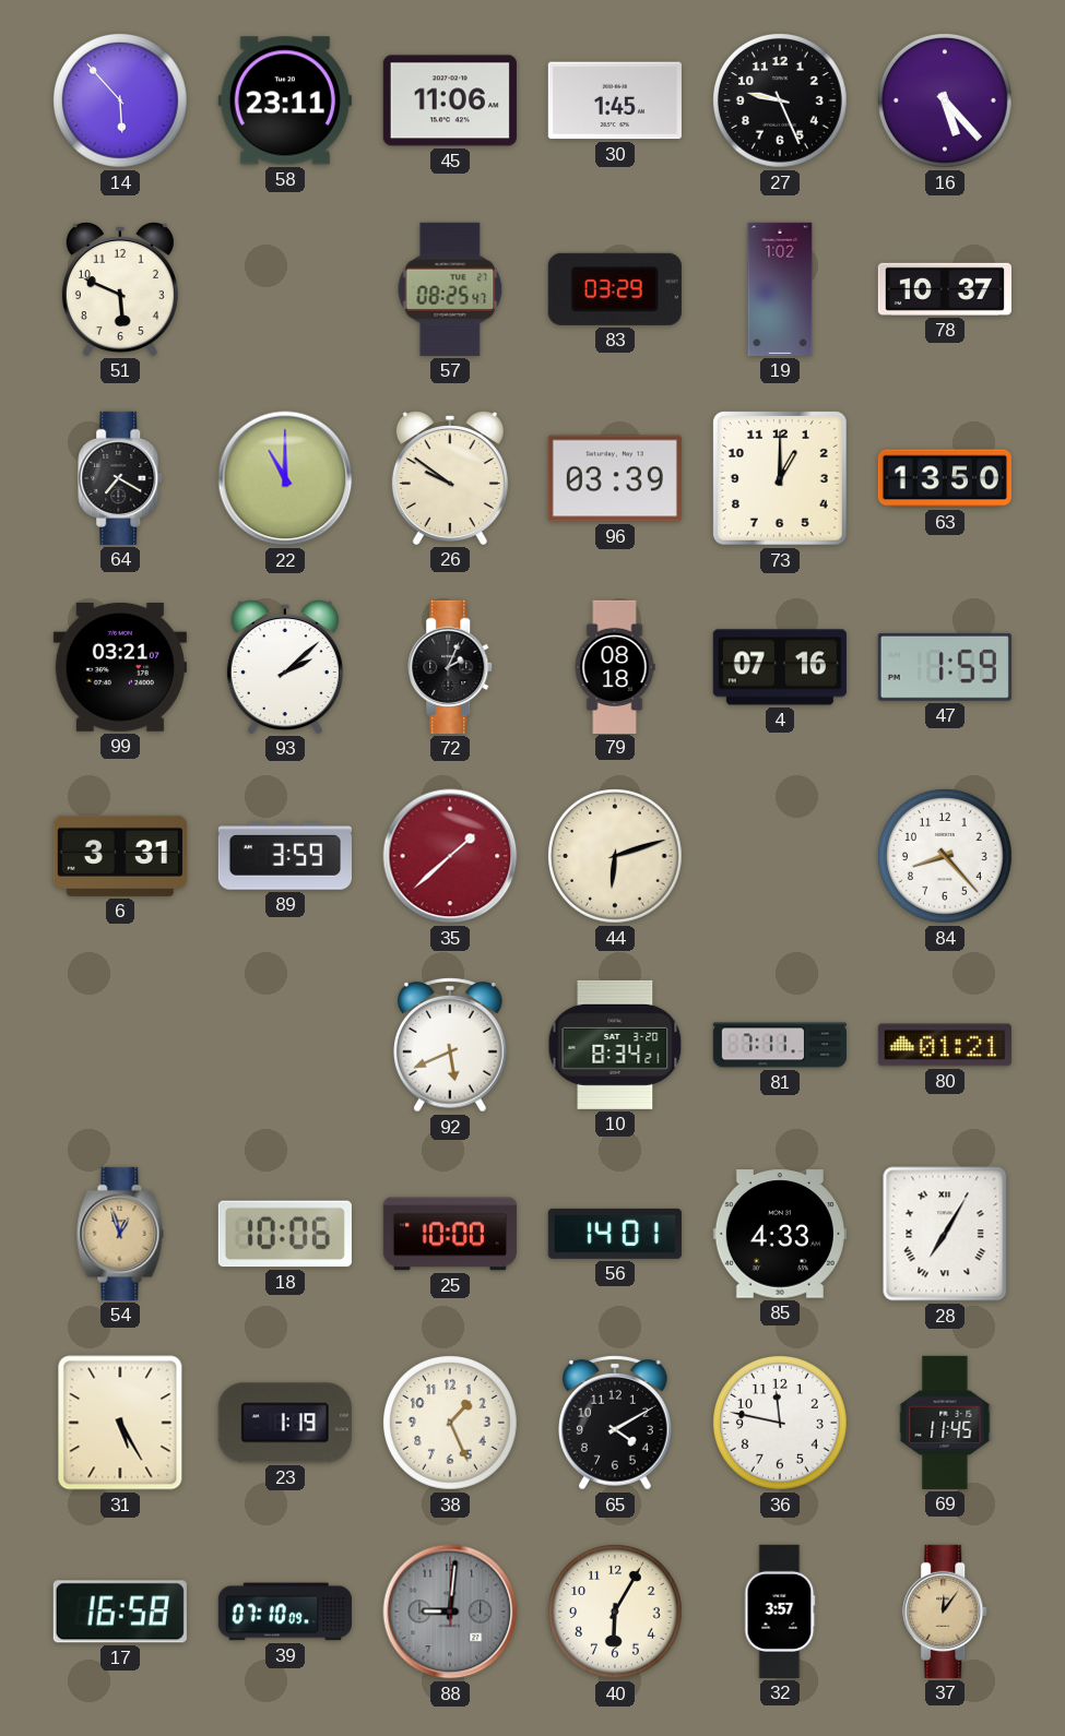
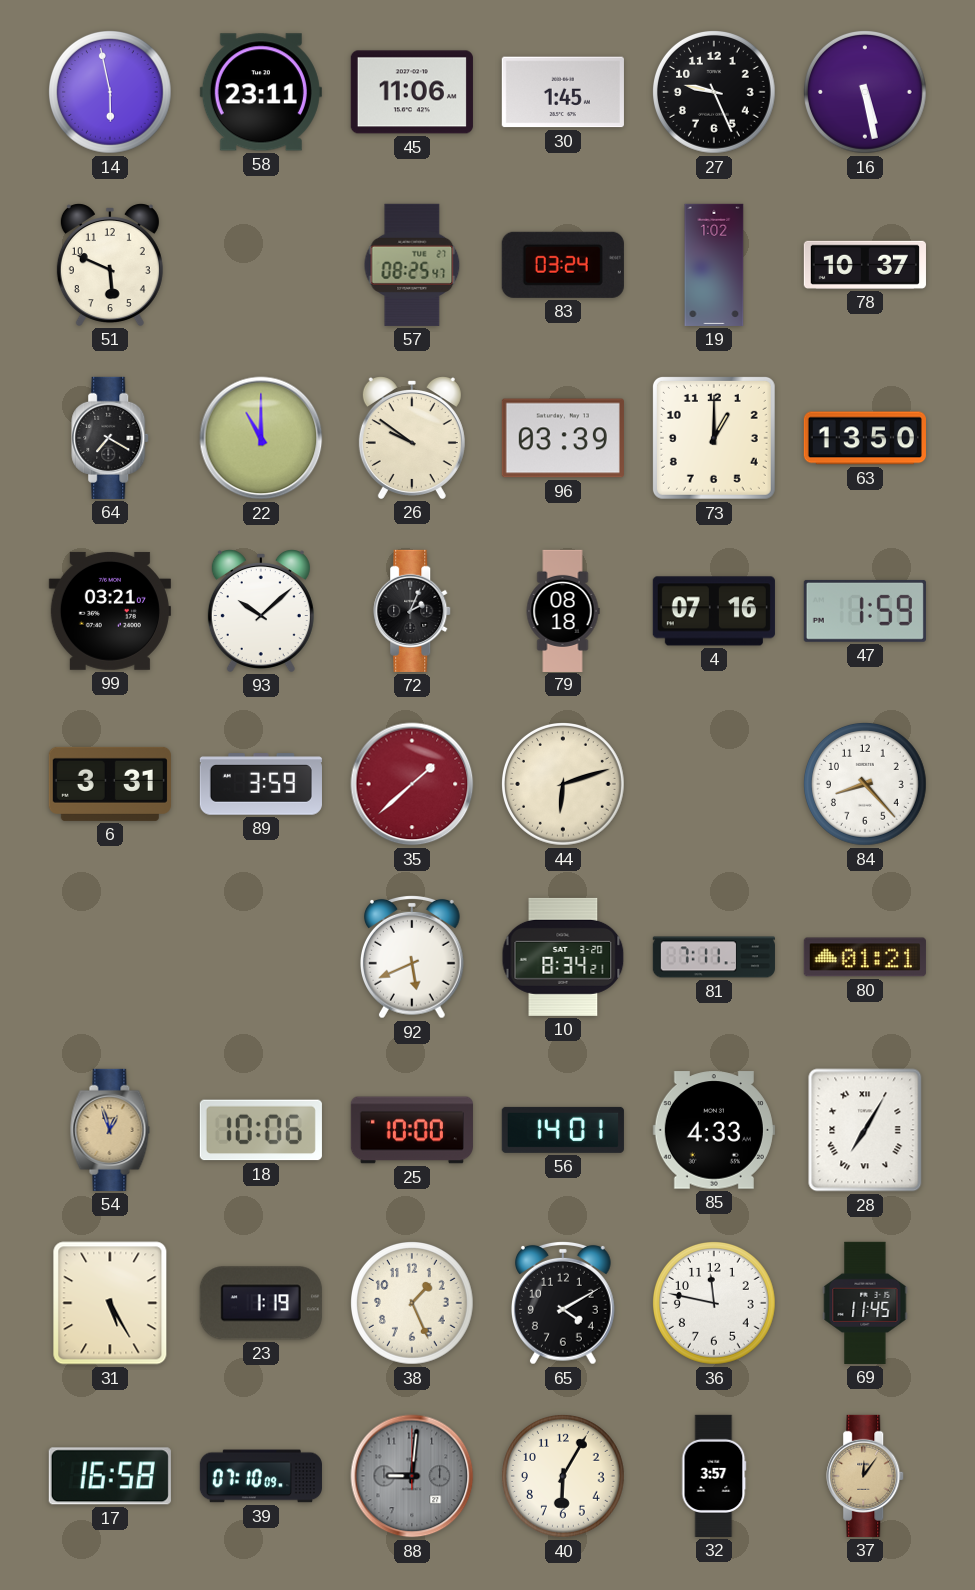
14: 5:53 -> 5:58 (111, 93)
16: 5:23 -> 5:28 (866, 93)
83: 03:29 -> 03:24 (563, 265)
93: 2:08 -> 10:08 (261, 611)
